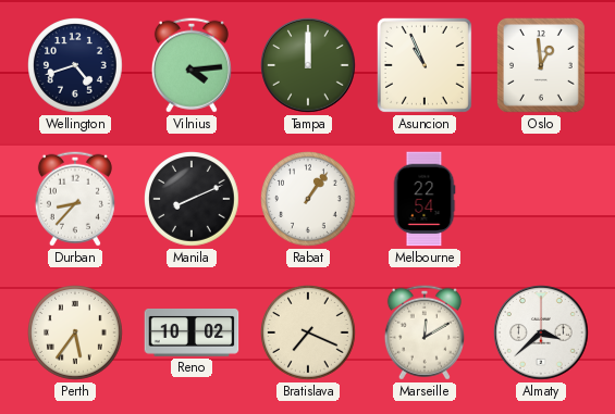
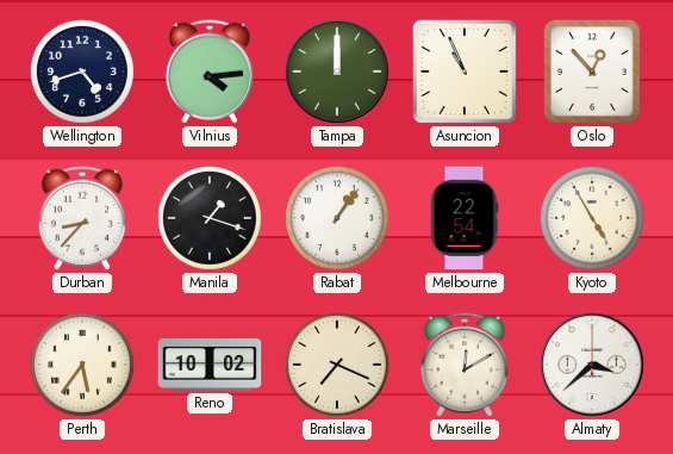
Oslo: 12:59 -> 12:53 (592, 71)
Manila: 8:11 -> 1:18 (211, 219)
Kyoto: none -> 4:55 (593, 219)
